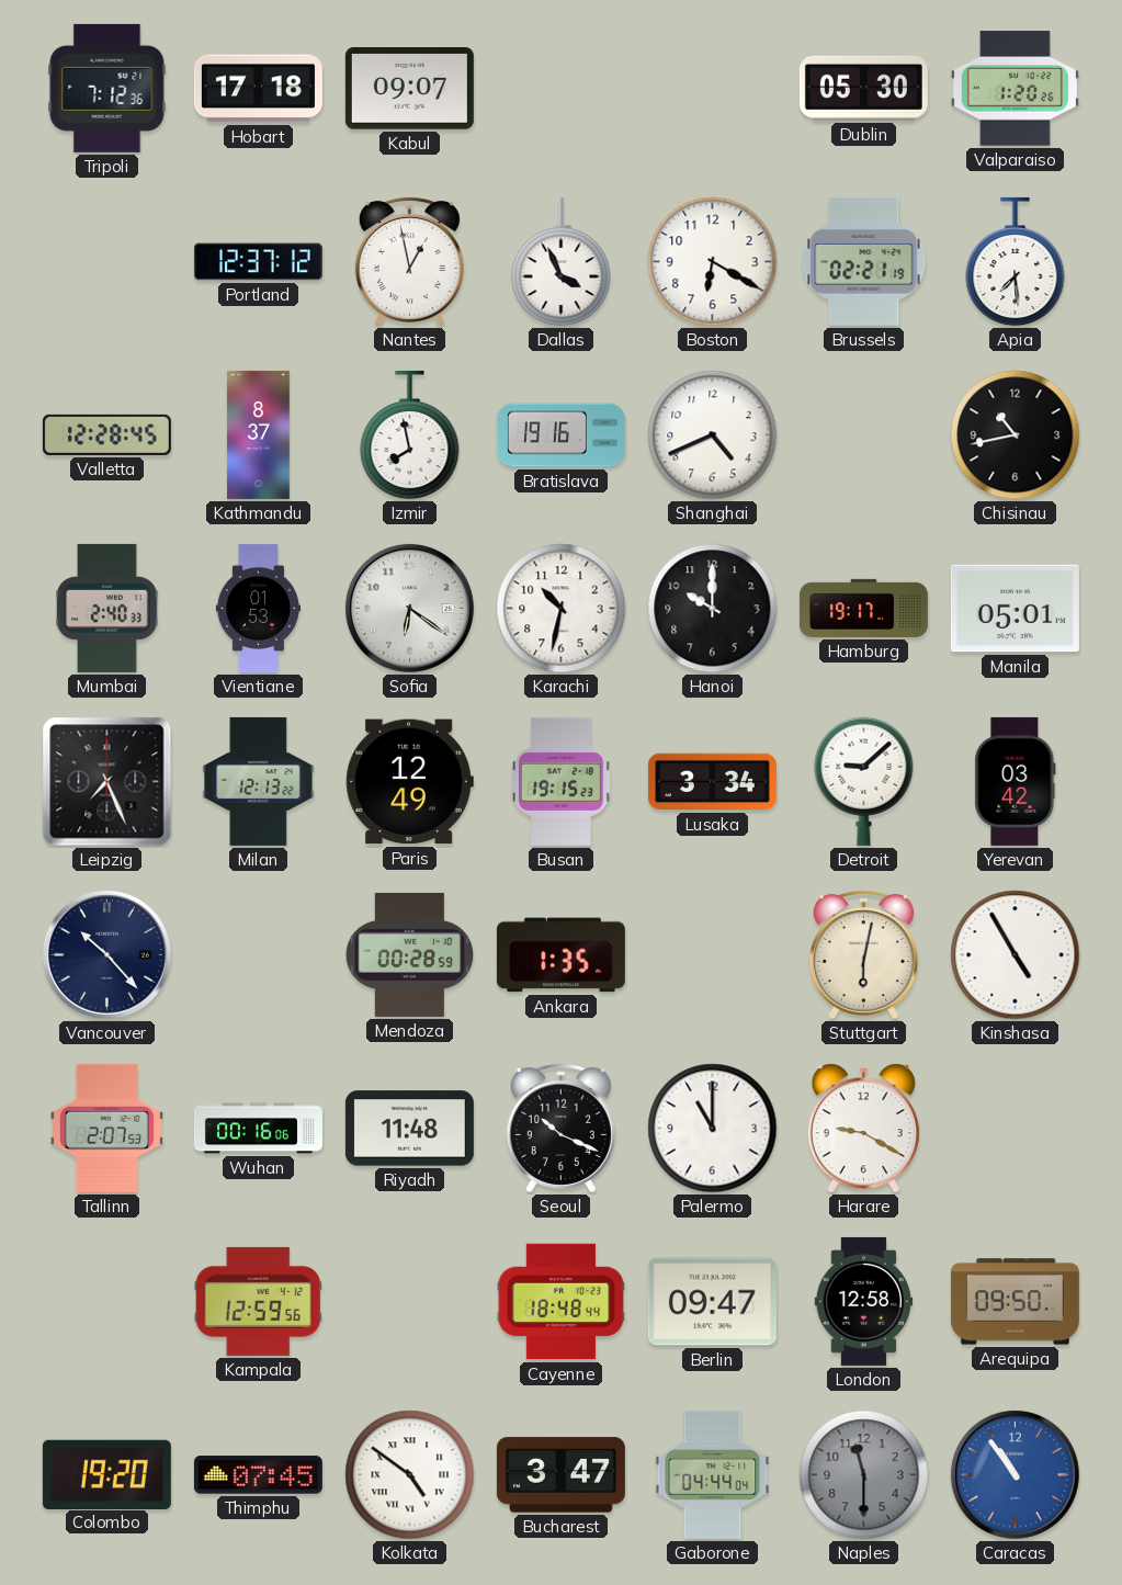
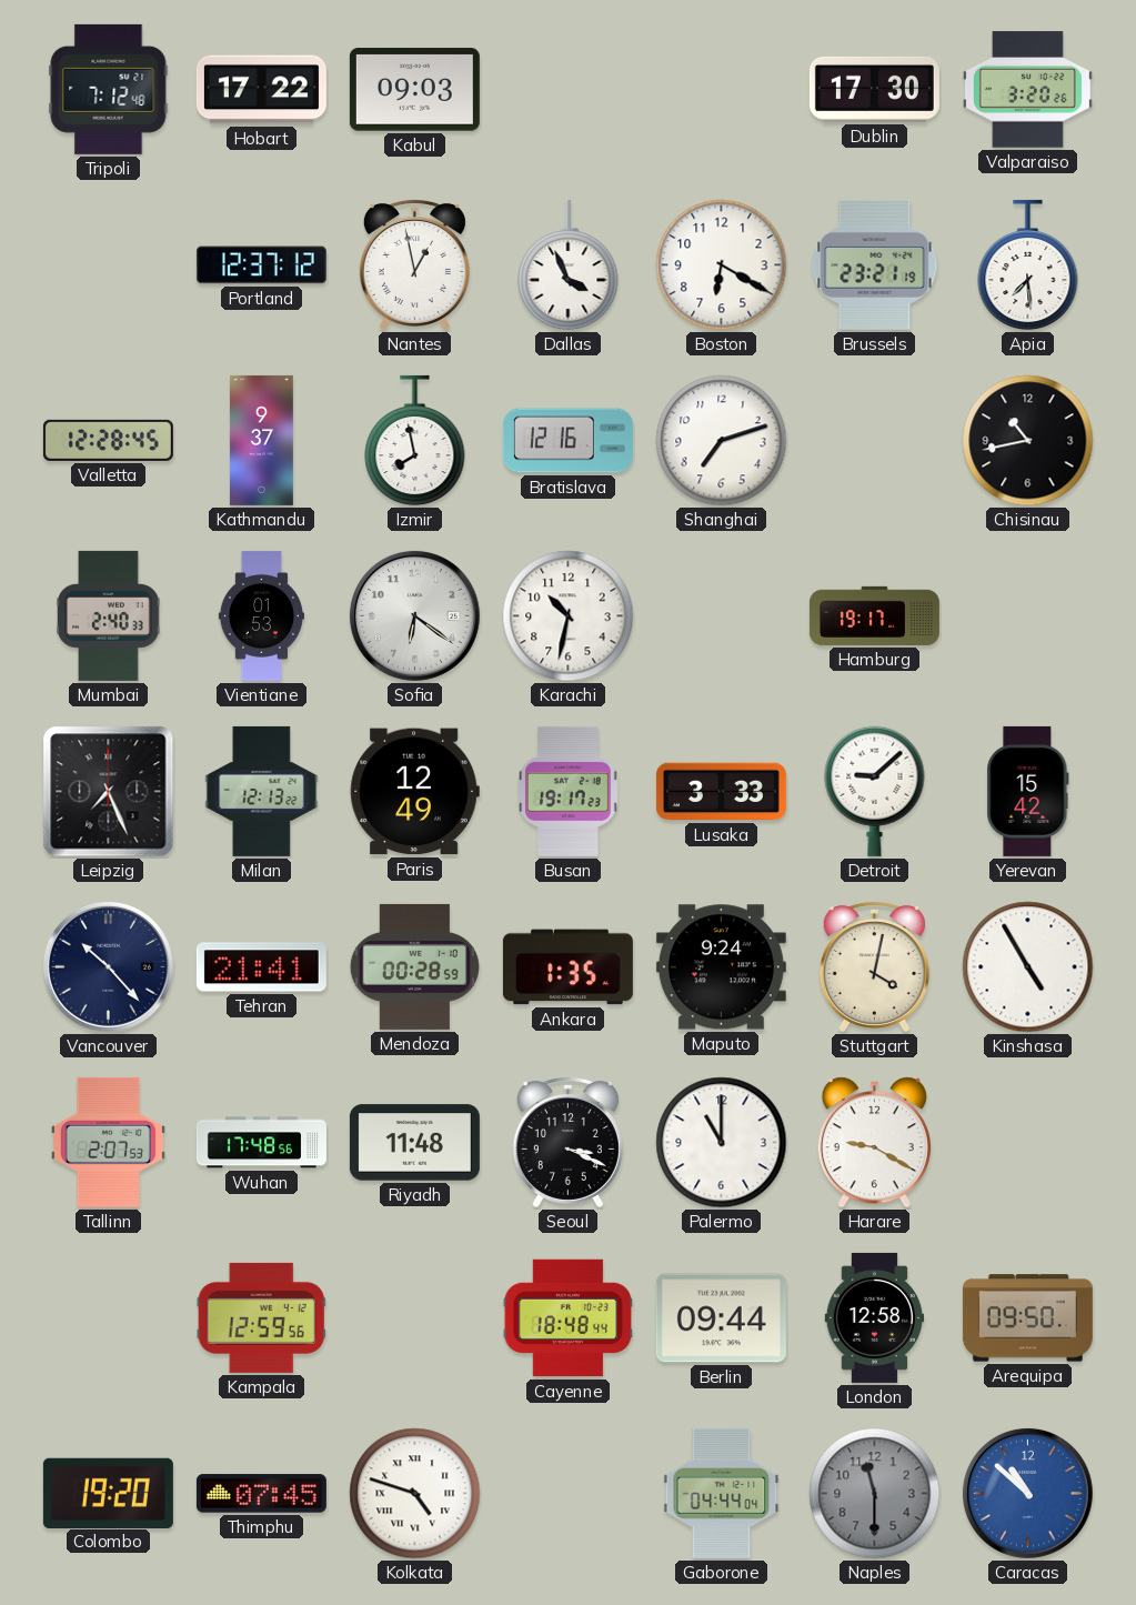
Tripoli: 7:12:36 -> 7:12:48 (109, 89)
Hobart: 17:18 -> 17:22 (261, 90)
Kabul: 09:07 -> 09:03 (414, 90)
Dublin: 05:30 -> 17:30 (874, 89)
Valparaiso: 1:20 -> 3:20 (1027, 90)
Brussels: 02:21 -> 23:21 (875, 264)
Kathmandu: 8:37 -> 9:37 (261, 440)
Bratislava: 19:16 -> 12:16 (567, 441)
Shanghai: 4:41 -> 7:12 (722, 441)
Hanoi: 10:00 -> none (713, 609)
Manila: 05:01 -> none (1015, 609)
Busan: 19:15 -> 19:17 (569, 791)
Lusaka: 3:34 -> 3:33 (721, 792)
Yerevan: 03:42 -> 15:42 (1028, 791)
Tehran: none -> 21:41 (261, 967)
Maputo: none -> 9:24 (721, 967)
Stuttgart: 6:02 -> 4:02 (874, 966)
Wuhan: 00:16 -> 17:48 (261, 1143)
Seoul: 10:19 -> 3:19 (567, 1142)
Berlin: 09:47 -> 09:44 (721, 1318)
Kolkata: 4:51 -> 4:48 (415, 1494)
Bucharest: 3:47 -> none (560, 1475)
Caracas: 10:54 -> 10:52 (1027, 1493)
